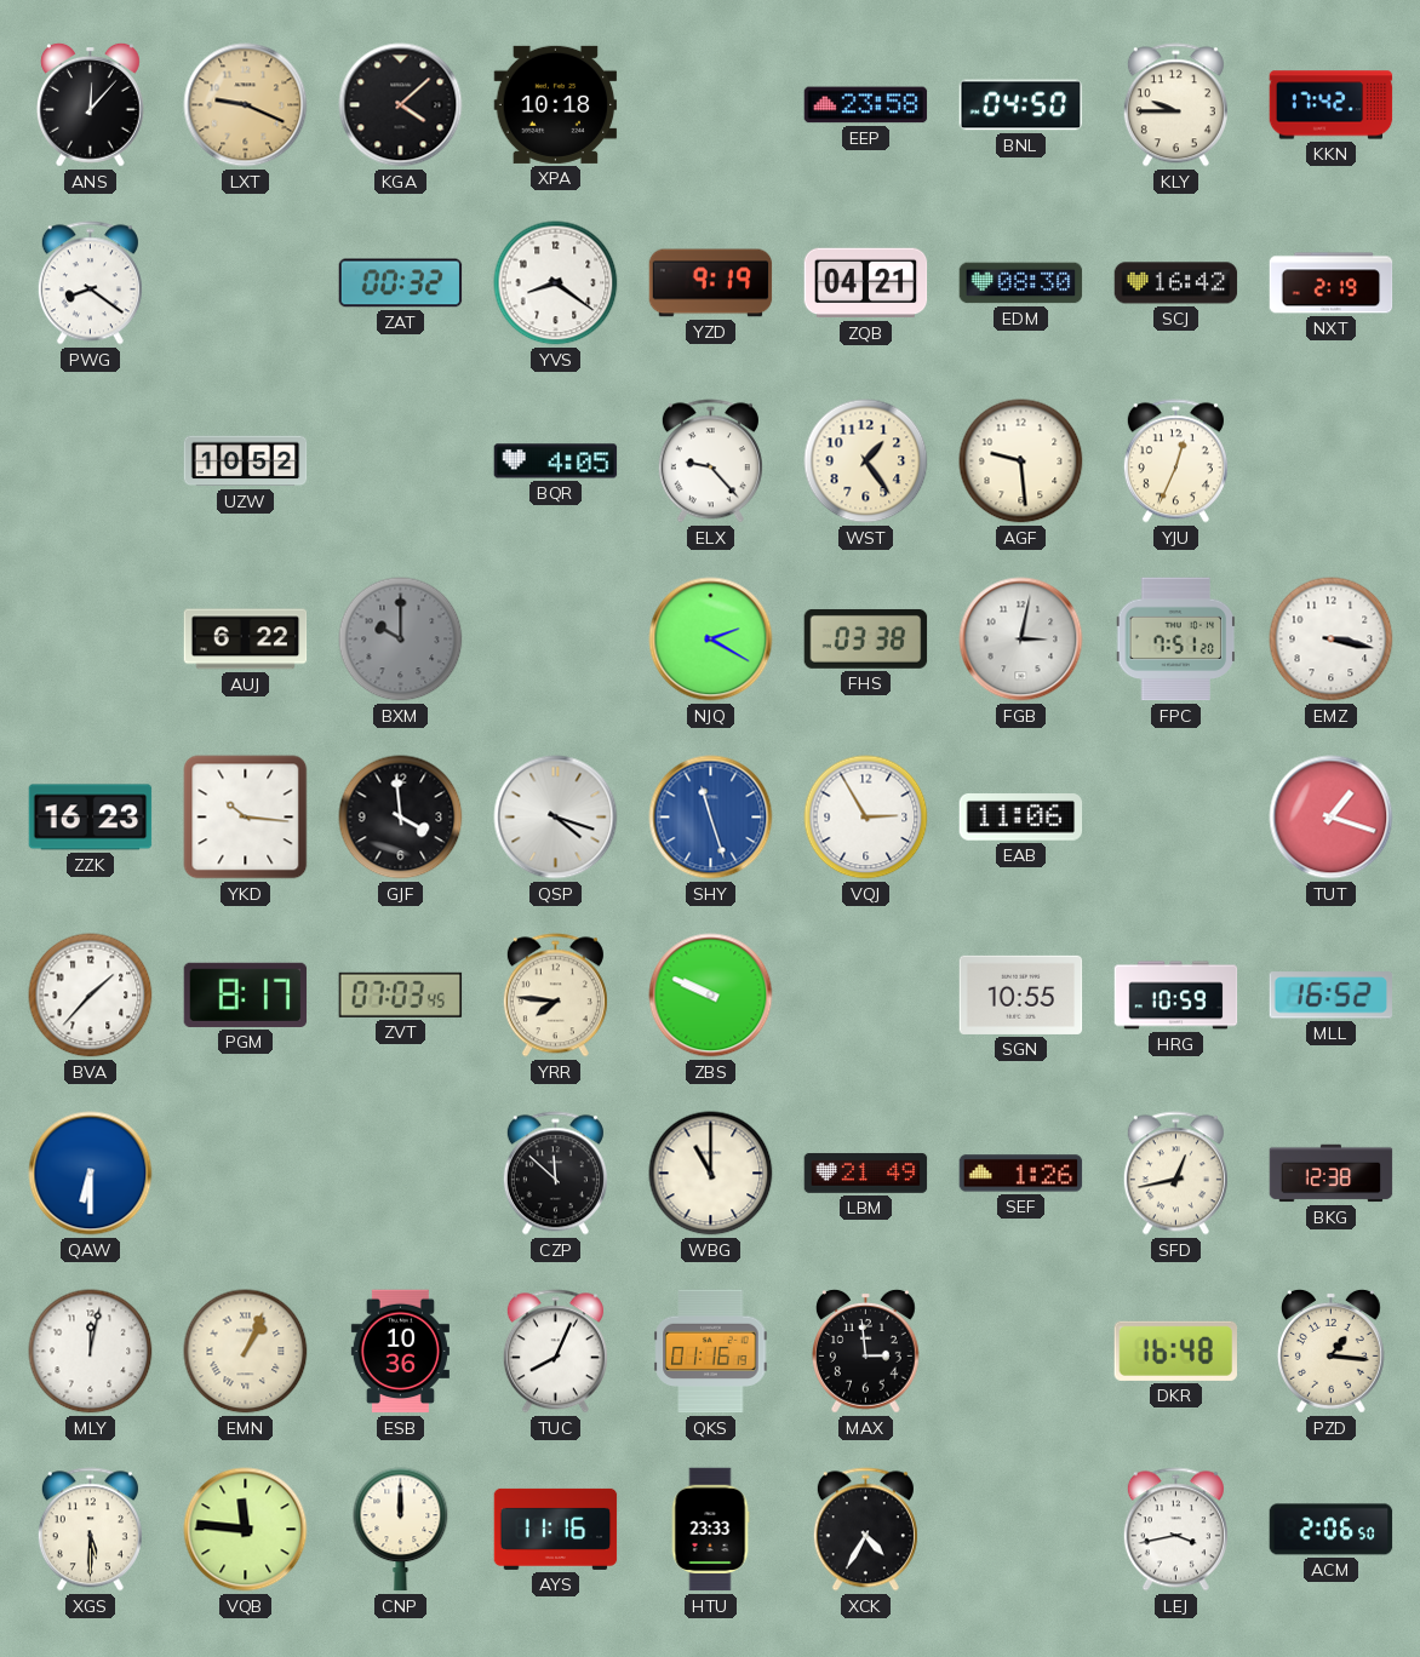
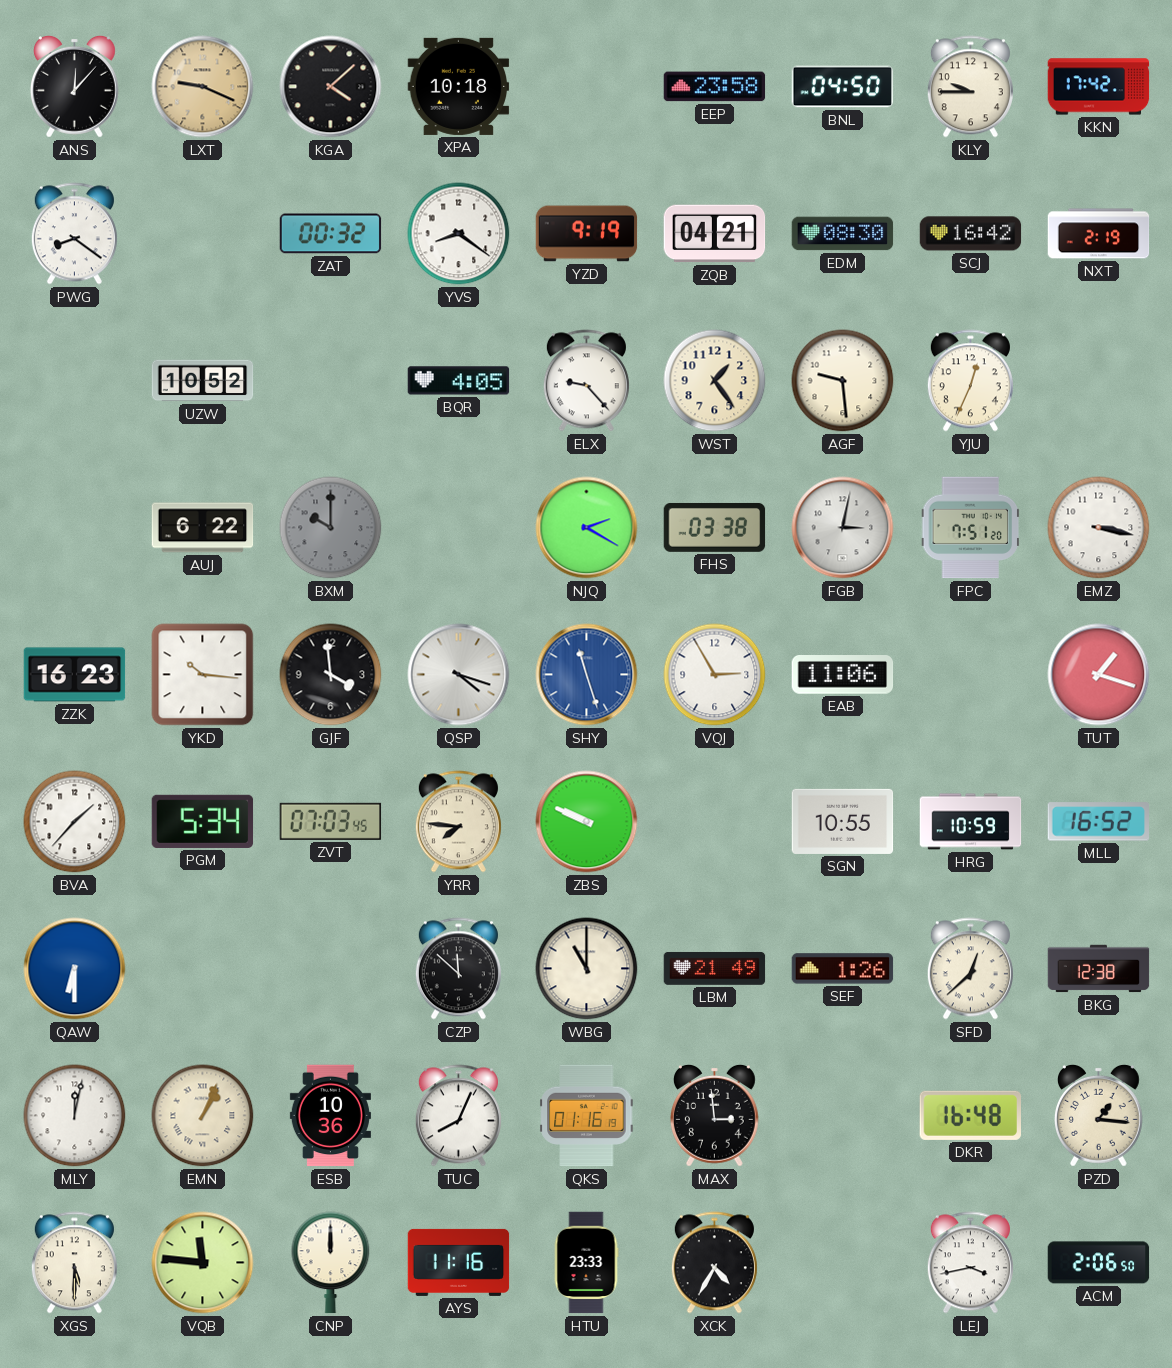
PGM: 8:17 -> 5:34 (203, 821)
SFD: 12:43 -> 12:38 (970, 969)
